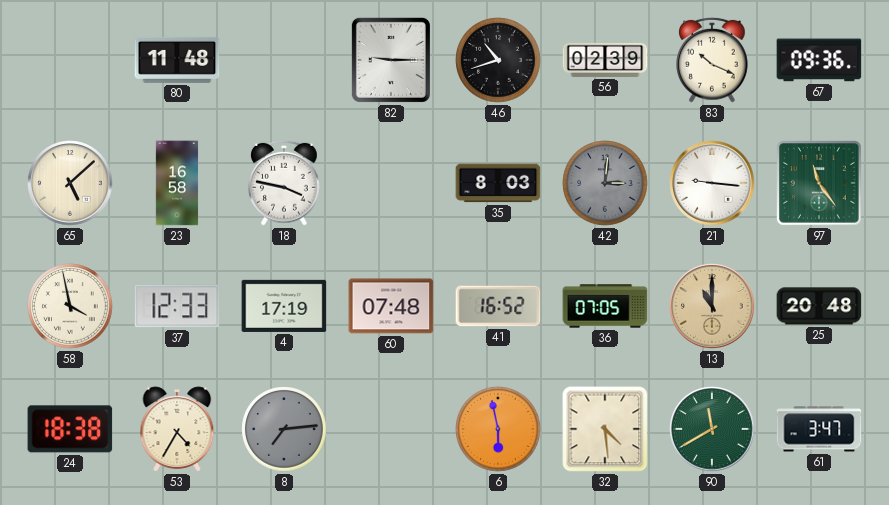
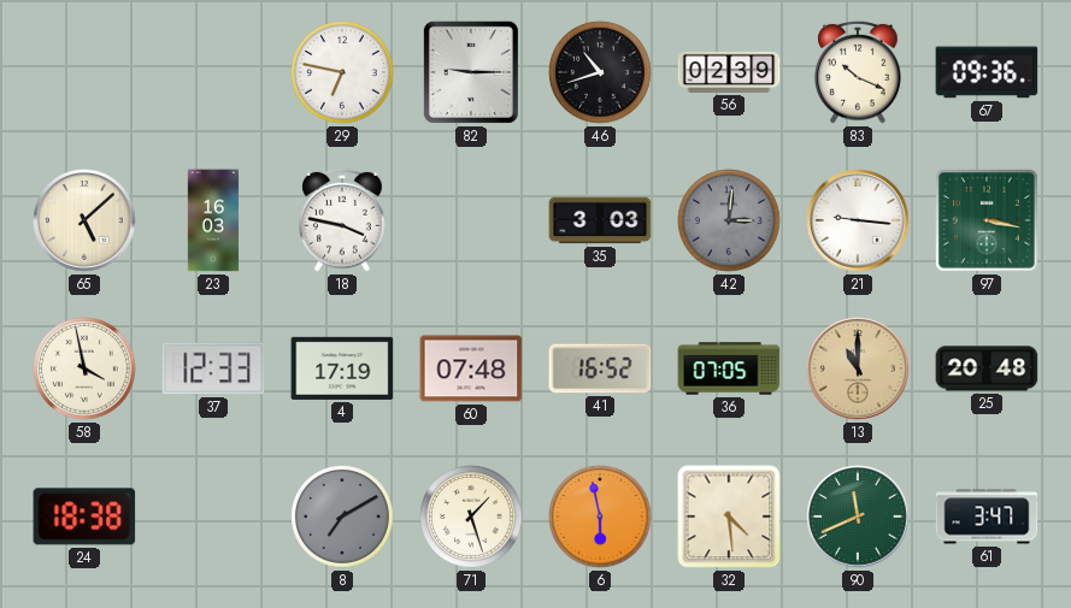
80: 11:48 -> none (177, 60)
29: none -> 6:47 (342, 72)
23: 16:58 -> 16:03 (213, 220)
35: 8:03 -> 3:03 (600, 220)
97: 11:24 -> 3:17 (988, 222)
53: 4:35 -> none (177, 429)
8: 7:14 -> 7:10 (342, 516)
71: none -> 1:27 (471, 516)
90: 11:40 -> 11:41 (858, 516)
